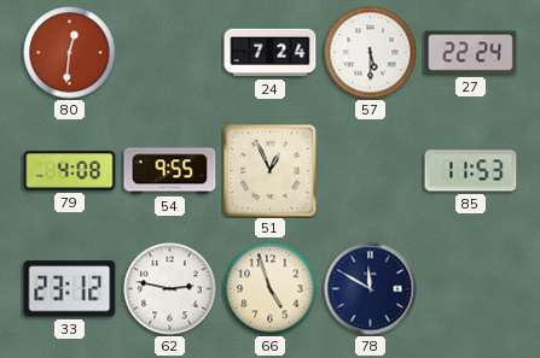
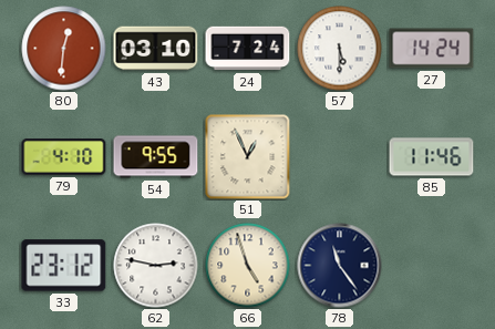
43: none -> 03:10 (156, 49)
27: 22:24 -> 14:24 (432, 49)
79: 4:08 -> 4:10 (64, 157)
85: 11:53 -> 11:46 (432, 157)
78: 11:50 -> 11:24 (340, 266)
